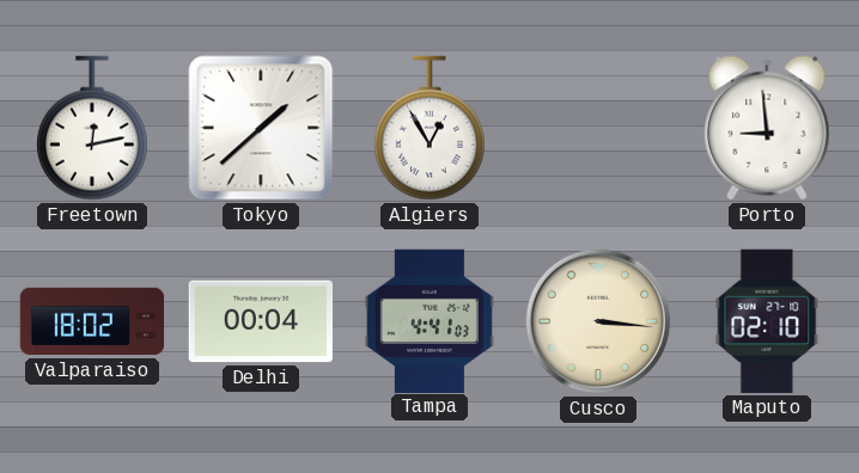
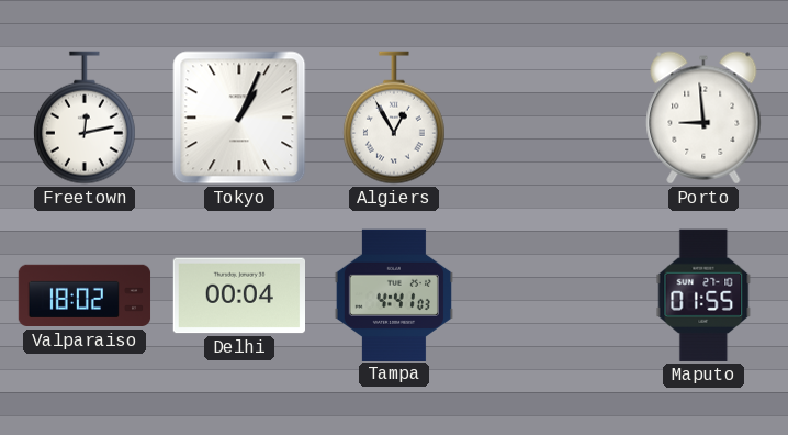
Tokyo: 1:38 -> 1:04 (239, 118)
Cusco: 3:16 -> none (598, 321)
Maputo: 02:10 -> 01:55 (703, 295)
